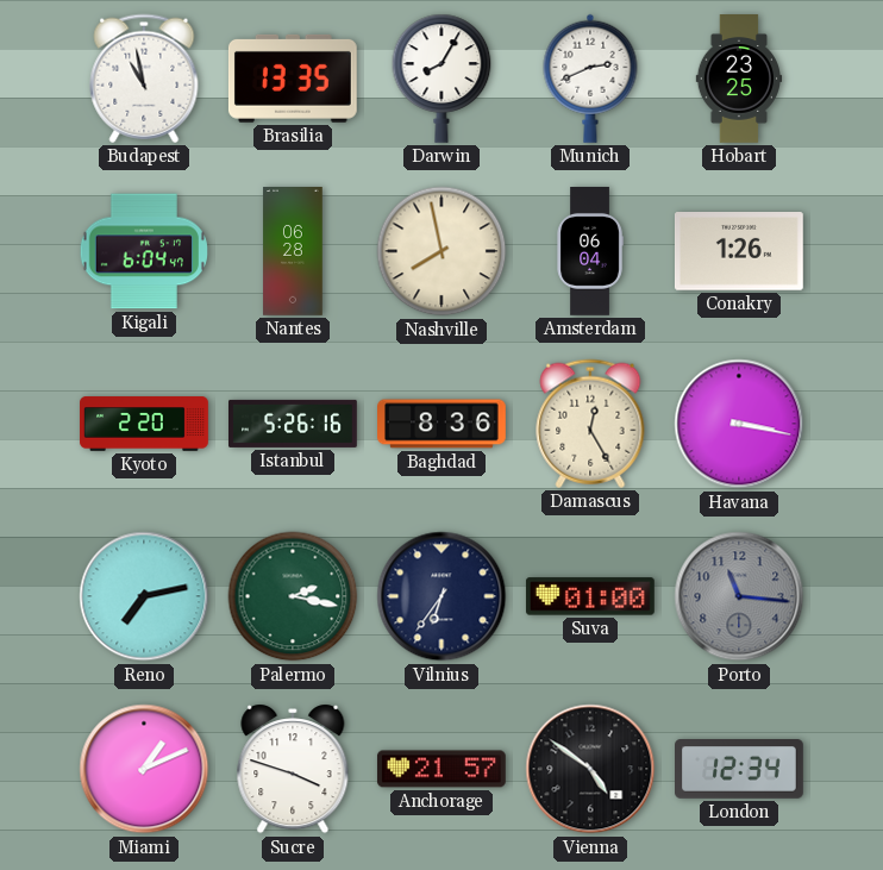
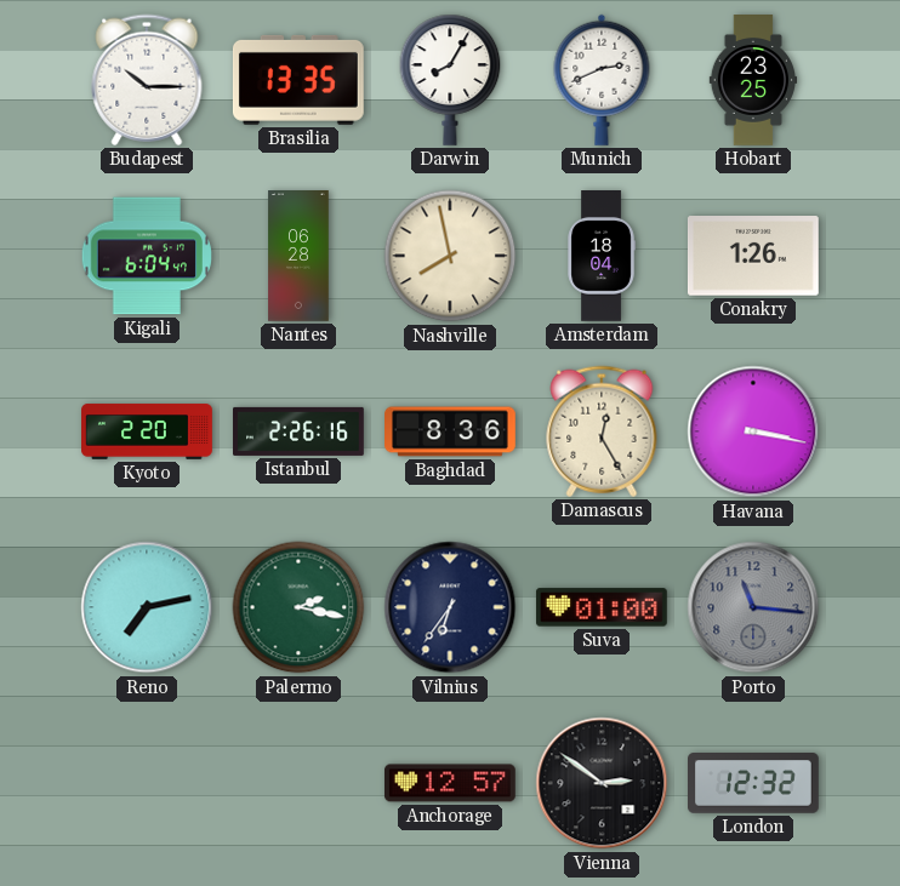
Budapest: 10:58 -> 10:15 (147, 80)
Amsterdam: 06:04 -> 18:04 (602, 256)
Istanbul: 5:26 -> 2:26 (300, 431)
Miami: 1:11 -> none (144, 769)
Sucre: 3:48 -> none (293, 769)
Anchorage: 21:57 -> 12:57 (450, 783)
Vienna: 4:51 -> 2:51 (602, 783)
London: 12:34 -> 12:32 (754, 784)
